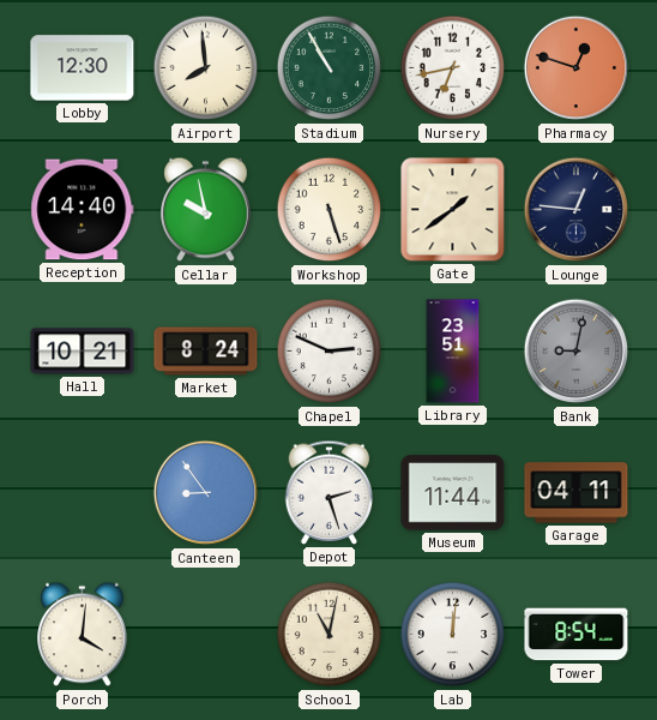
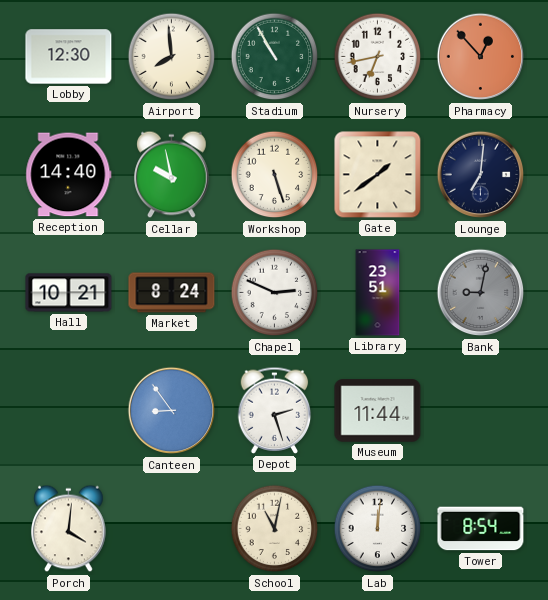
Pharmacy: 12:48 -> 12:53 (481, 57)
Lounge: 12:46 -> 7:01 (481, 175)
Garage: 04:11 -> none (577, 493)
